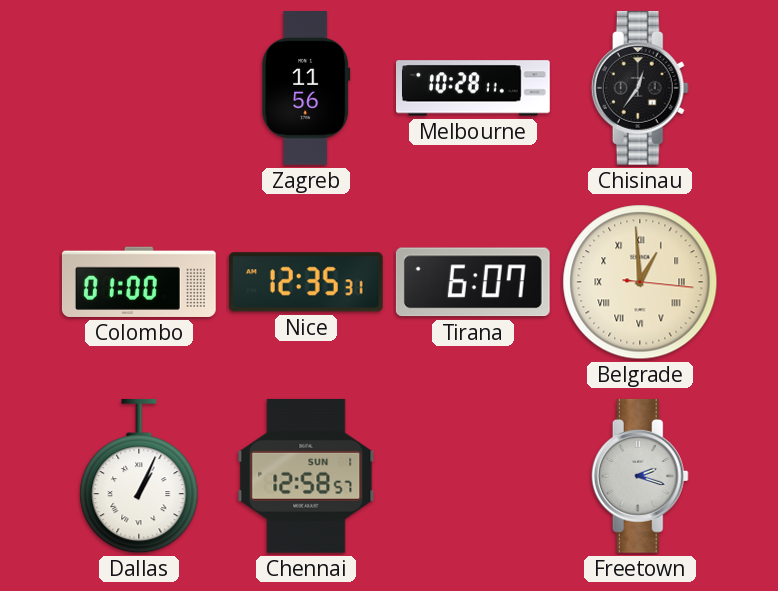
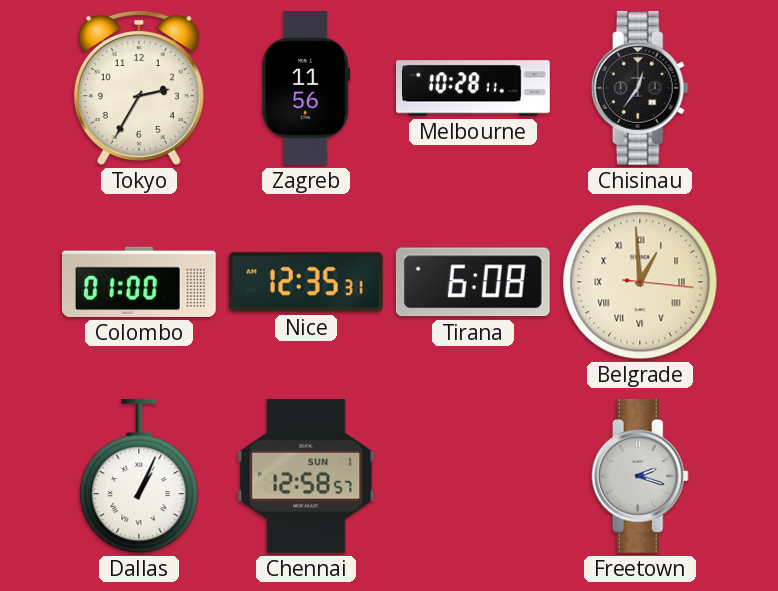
Tokyo: none -> 2:35 (139, 88)
Tirana: 6:07 -> 6:08 (473, 282)
